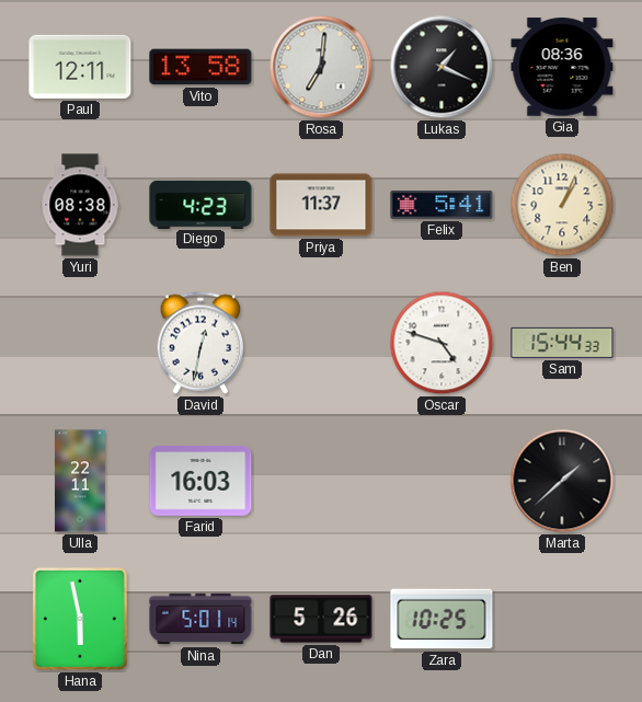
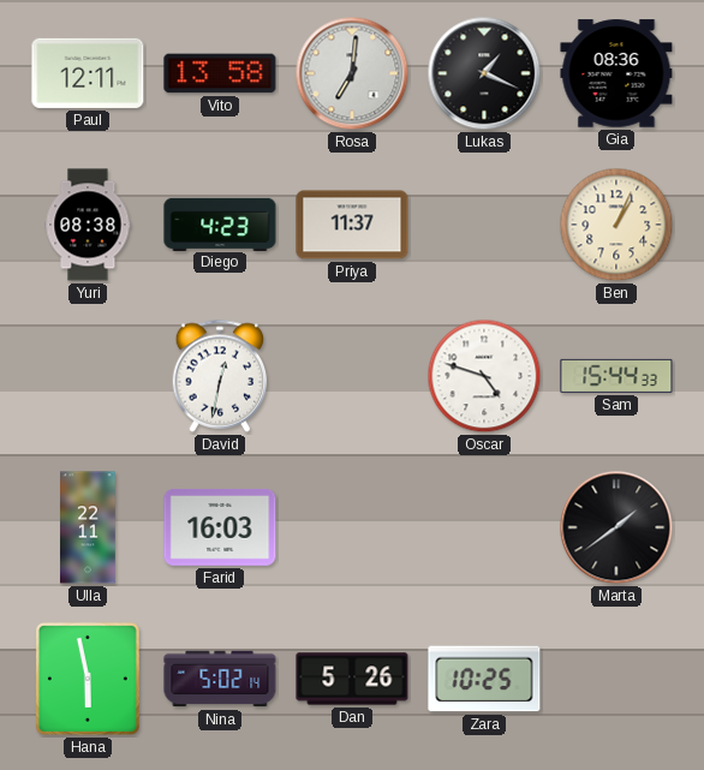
Felix: 5:41 -> none (442, 205)
Marta: 1:38 -> 1:39 (616, 527)
Nina: 5:01 -> 5:02 (220, 679)
